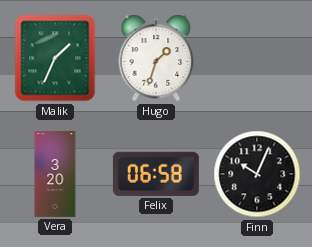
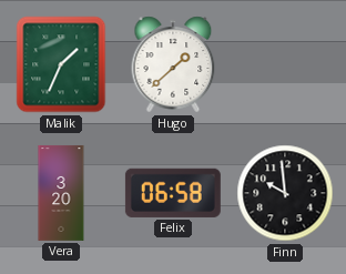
Hugo: 1:33 -> 1:38 (173, 64)
Finn: 10:04 -> 9:59 (285, 193)
